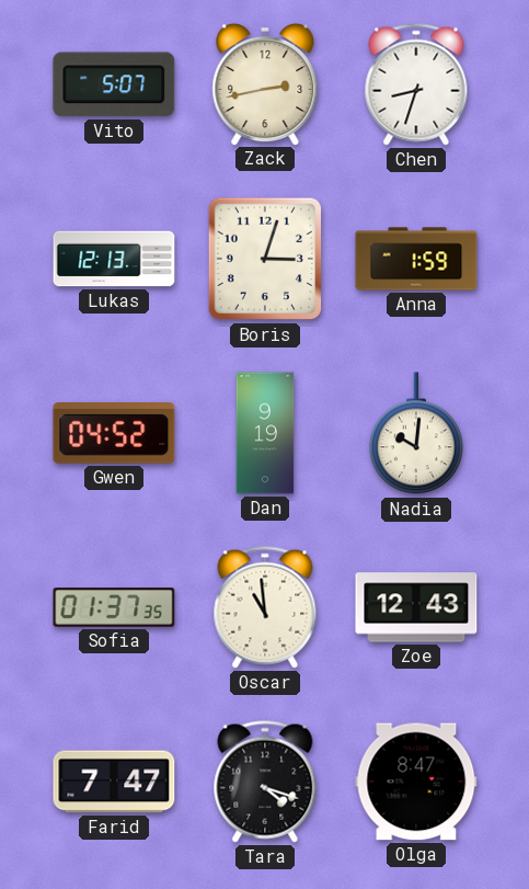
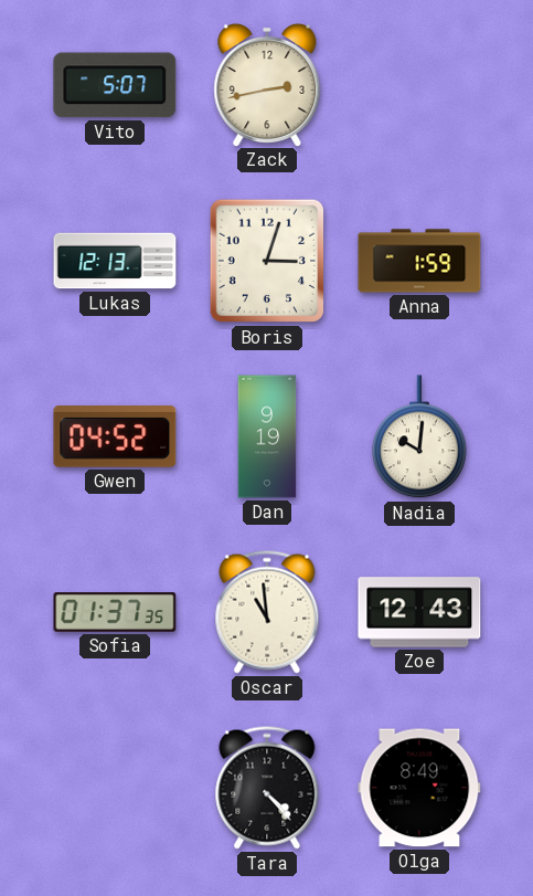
Chen: 8:33 -> none (416, 84)
Farid: 7:47 -> none (114, 782)
Tara: 4:18 -> 4:23 (267, 788)
Olga: 8:47 -> 8:49 (419, 788)
